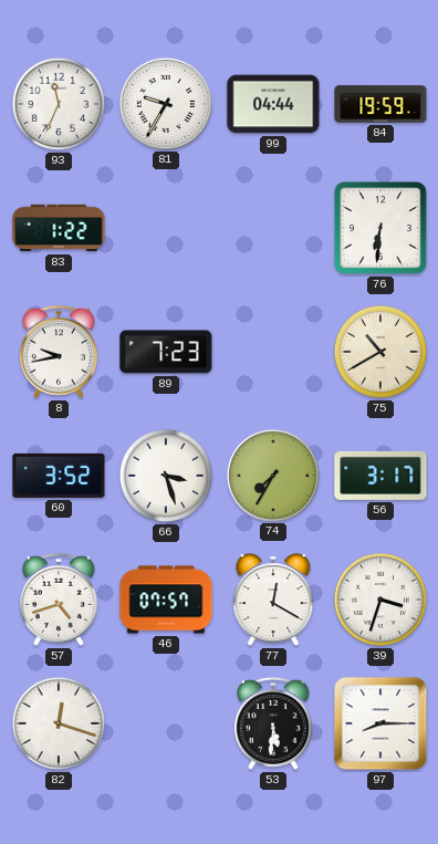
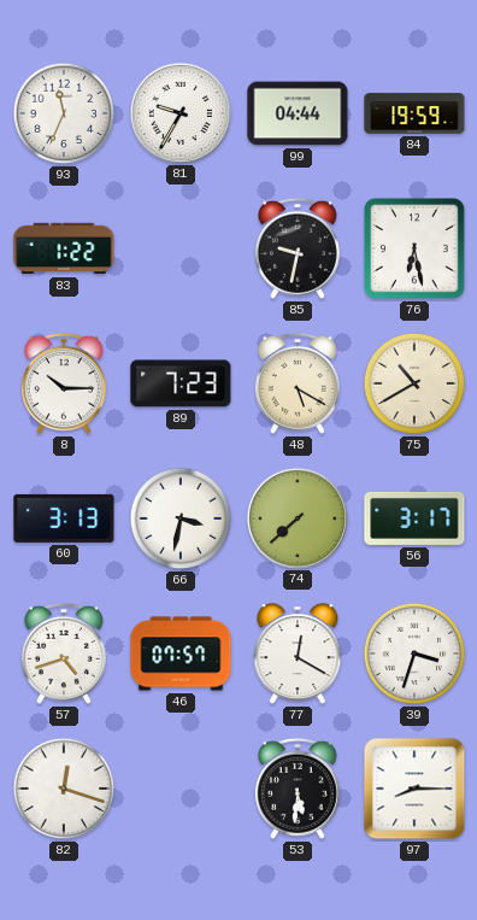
85: none -> 9:32 (298, 248)
76: 6:31 -> 6:28 (416, 250)
8: 9:43 -> 10:15 (64, 383)
48: none -> 5:20 (298, 383)
60: 3:52 -> 3:13 (64, 518)
66: 3:27 -> 3:32 (181, 518)
74: 7:35 -> 7:38 (296, 517)
